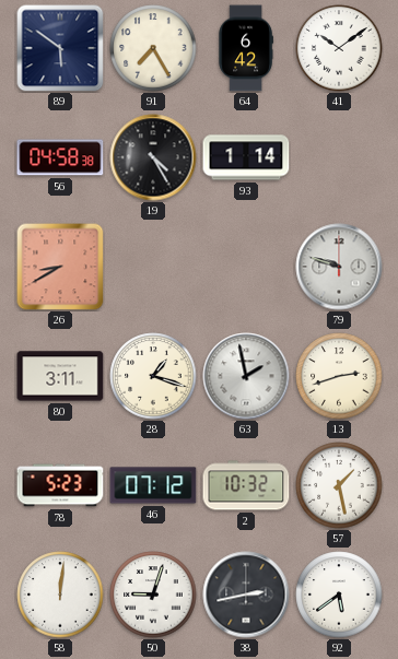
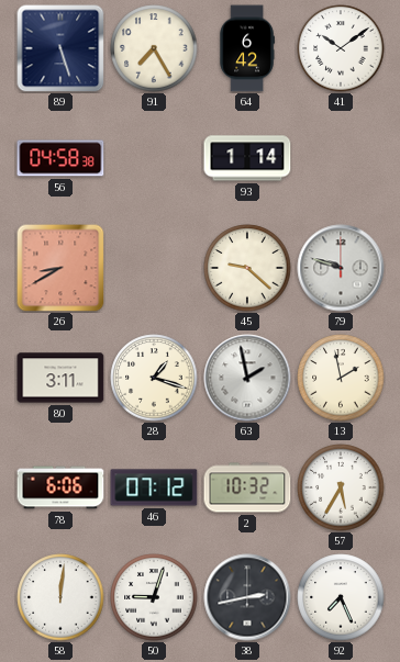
89: 5:51 -> 5:27 (60, 48)
19: 4:25 -> none (153, 157)
45: none -> 9:22 (247, 268)
13: 2:42 -> 1:58 (341, 378)
78: 5:23 -> 6:06 (60, 487)
57: 1:28 -> 5:35 (341, 487)
92: 5:39 -> 7:26 (341, 597)
